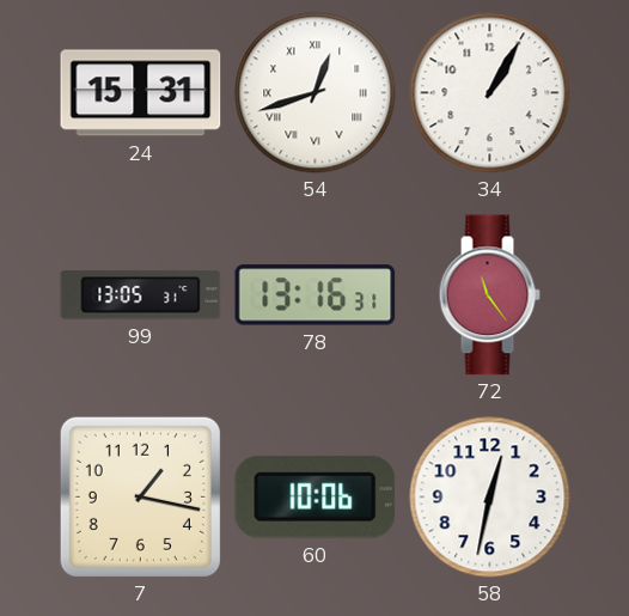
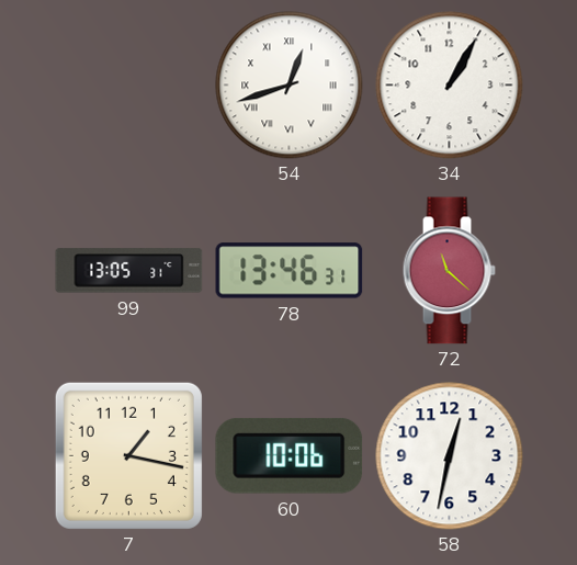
24: 15:31 -> none (141, 93)
78: 13:16 -> 13:46 (290, 271)
72: 11:24 -> 11:22 (449, 271)
